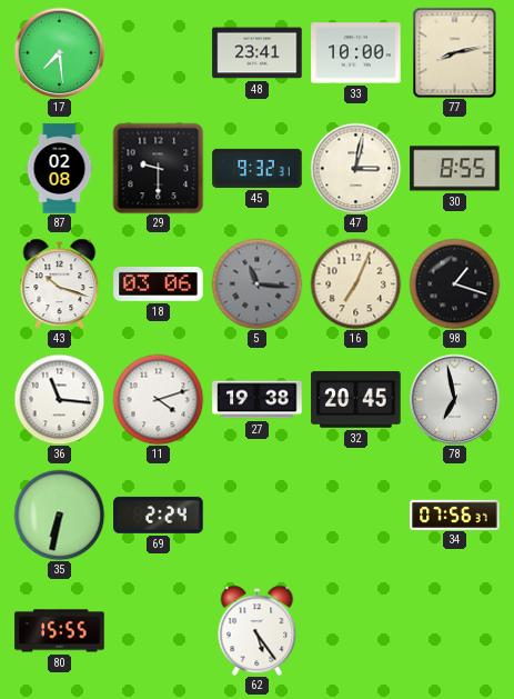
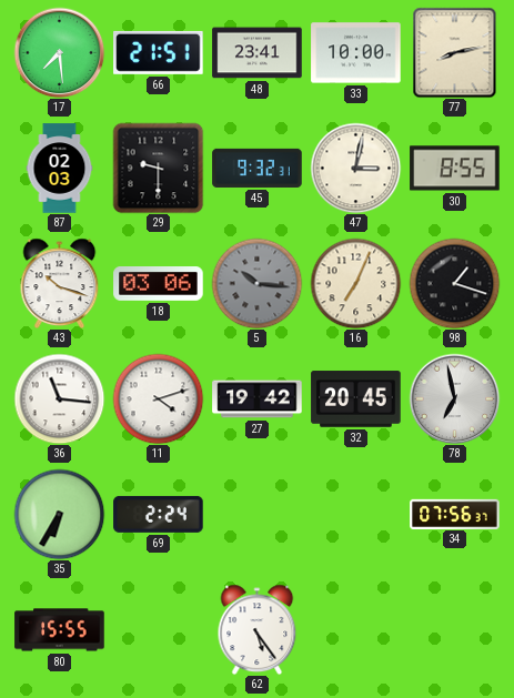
66: none -> 21:51 (159, 52)
87: 02:08 -> 02:03 (60, 169)
5: 11:16 -> 10:16 (256, 283)
27: 19:38 -> 19:42 (258, 399)
35: 6:32 -> 6:35 (59, 514)
